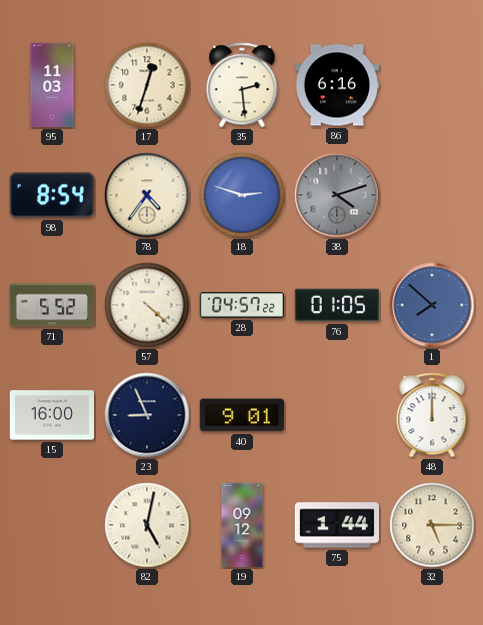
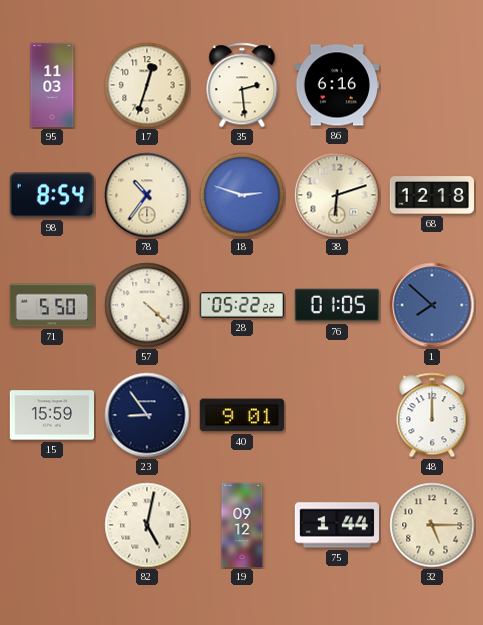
78: 4:36 -> 10:36 (147, 195)
38: 4:12 -> 6:12 (337, 195)
38 dial: grey -> cream (337, 195)
68: none -> 12:18 (431, 195)
71: 5:52 -> 5:50 (51, 305)
28: 04:57 -> 05:22 (241, 305)
15: 16:00 -> 15:59 (51, 415)
23: 8:56 -> 8:54 (147, 415)
